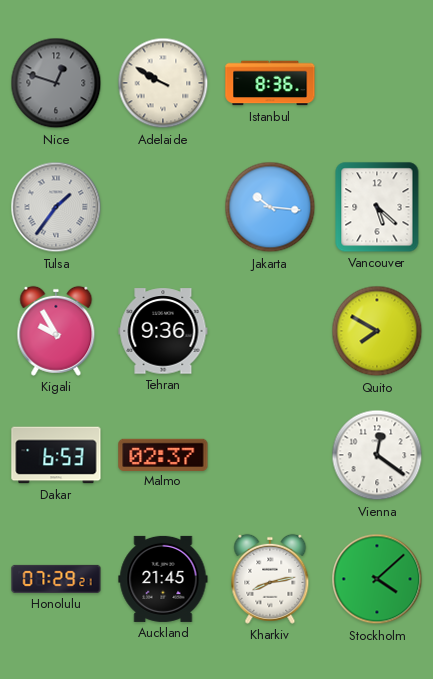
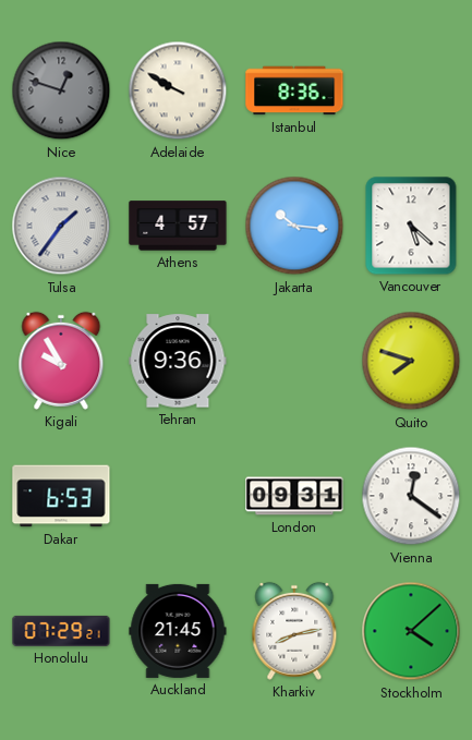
Athens: none -> 4:57 (178, 226)
Quito: 7:50 -> 7:48 (411, 361)
Malmo: 02:37 -> none (163, 454)
London: none -> 09:31 (294, 496)
